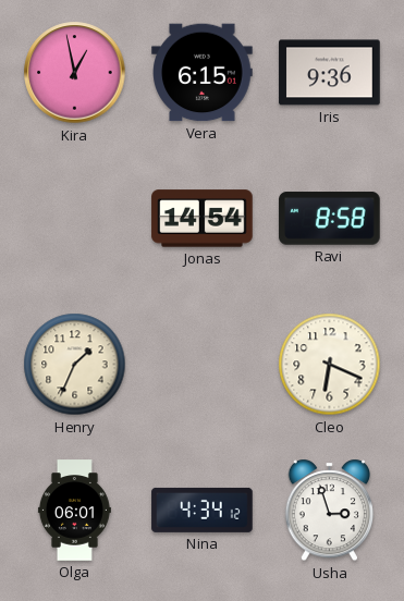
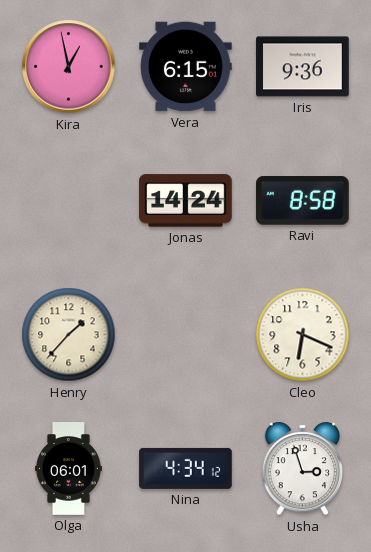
Jonas: 14:54 -> 14:24 (186, 201)
Henry: 1:34 -> 1:37 (69, 335)
